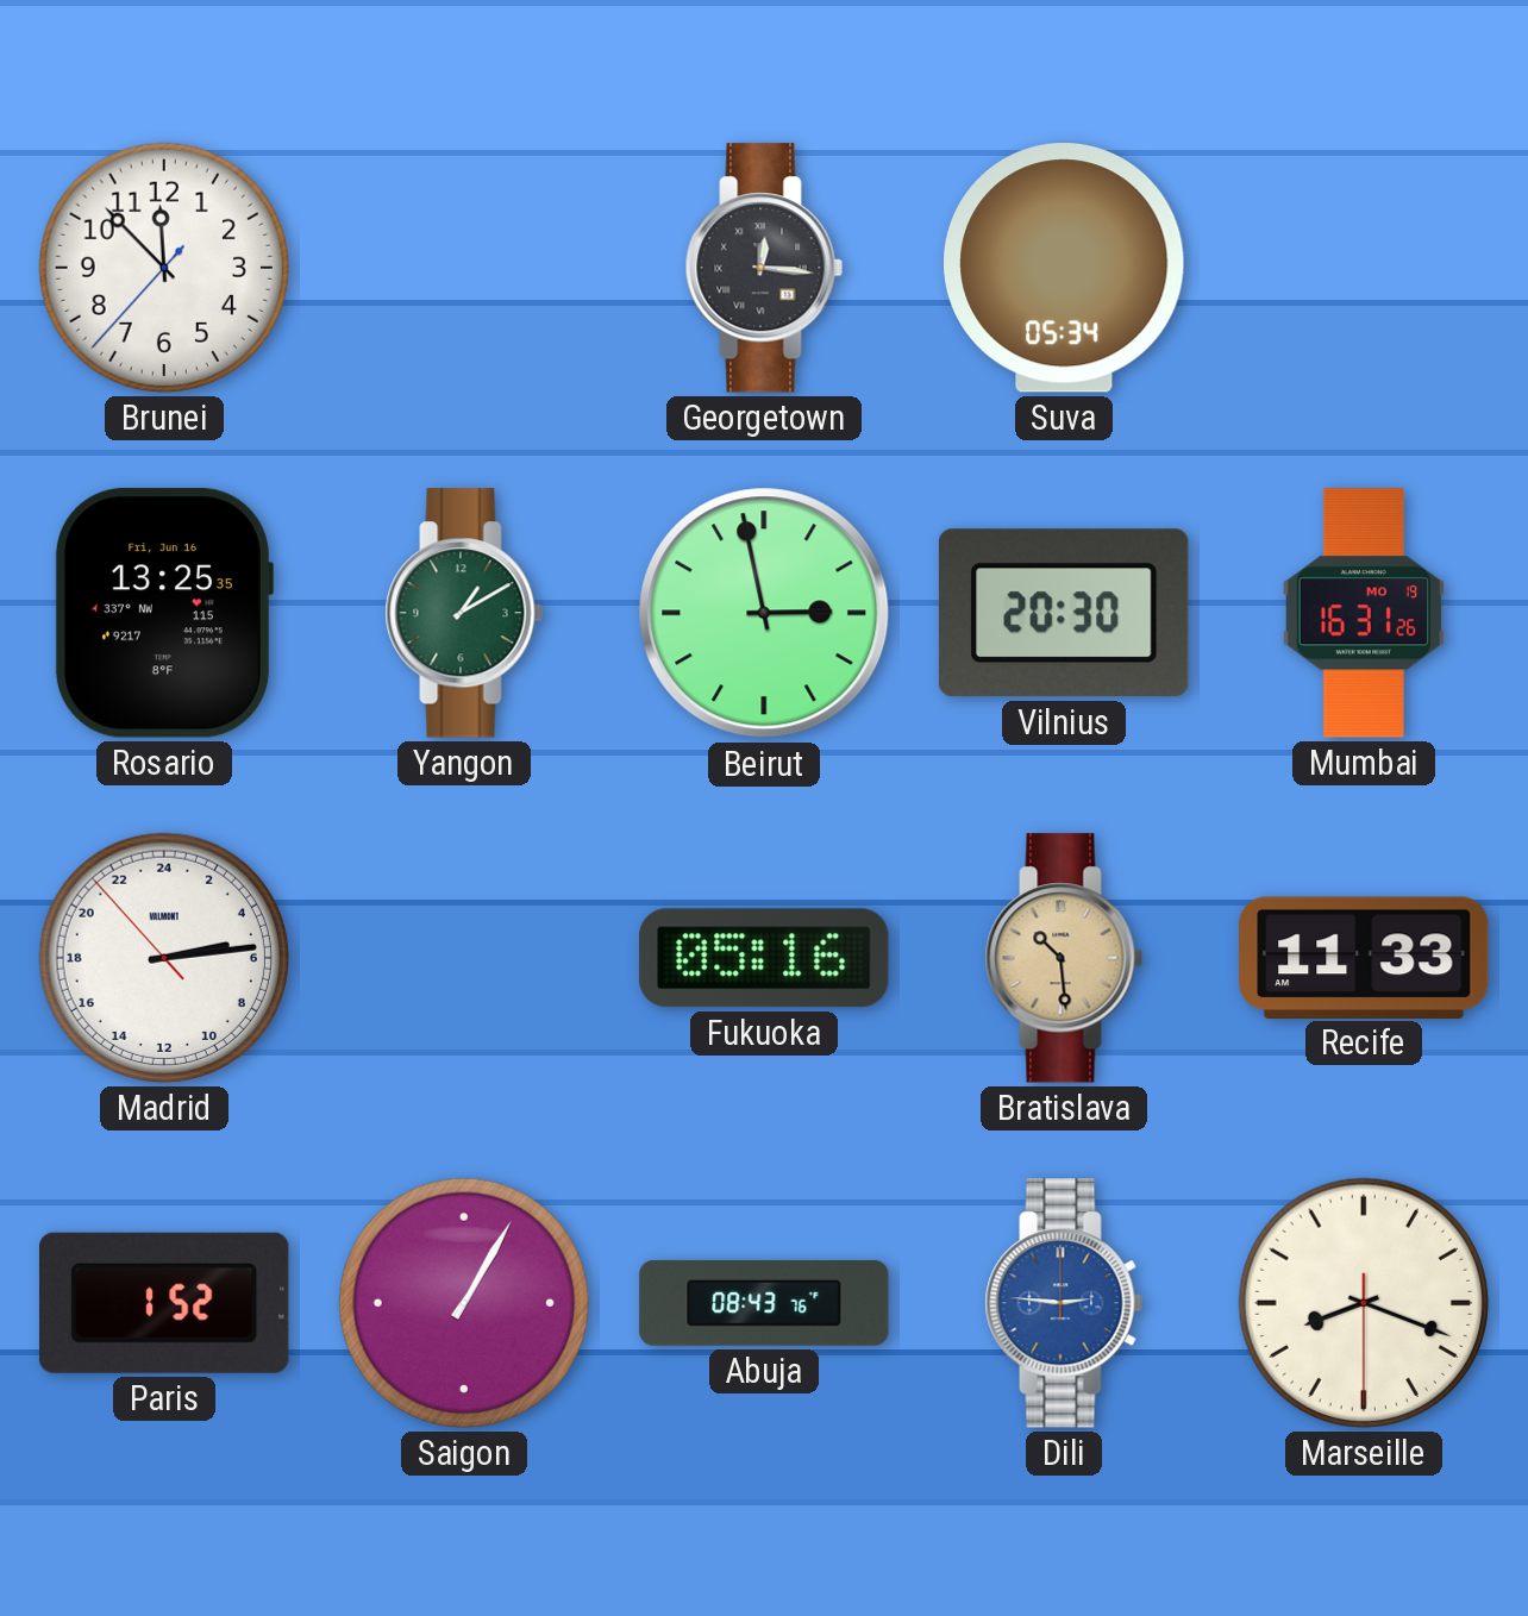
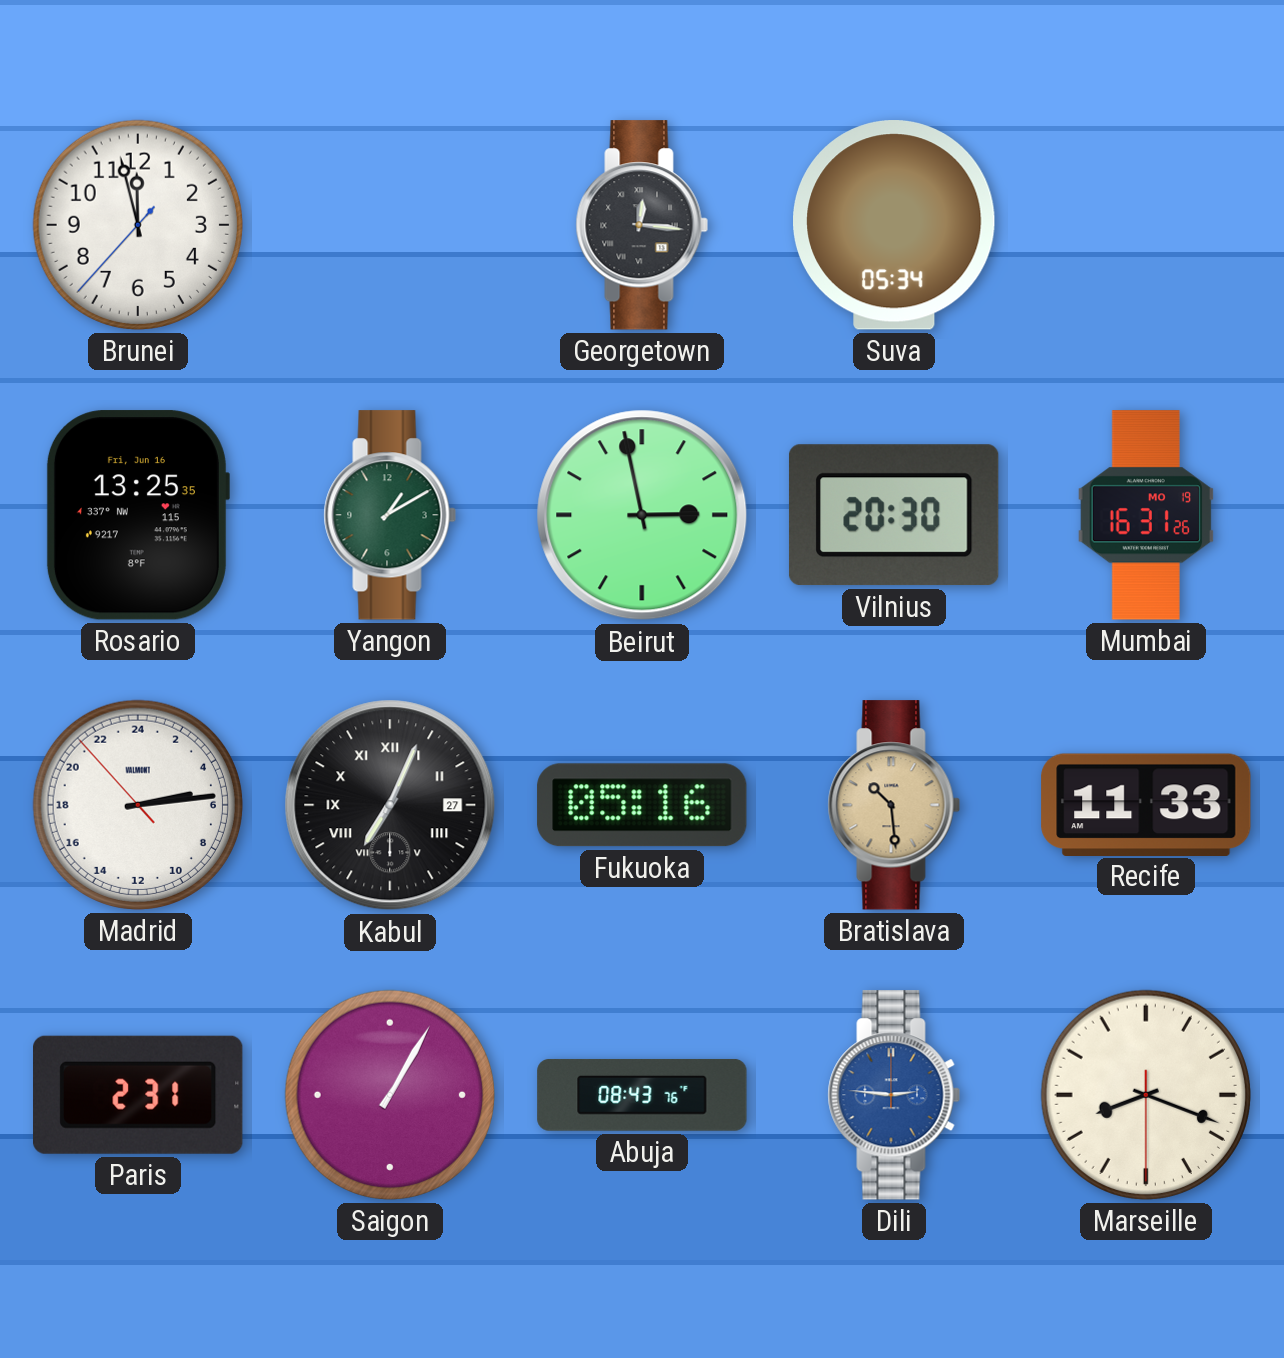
Brunei: 11:52 -> 11:57 (138, 225)
Kabul: none -> 7:04 (390, 805)
Paris: 1:52 -> 2:31 (139, 1095)
